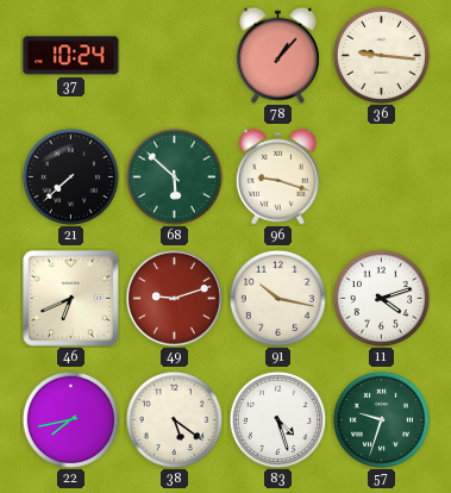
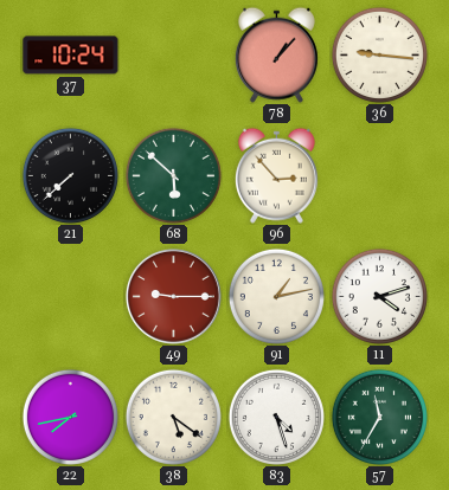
96: 9:18 -> 2:53 (276, 175)
46: 6:41 -> none (71, 299)
49: 9:12 -> 9:15 (173, 296)
91: 10:17 -> 1:13 (276, 296)
57: 9:33 -> 11:35 (379, 417)
